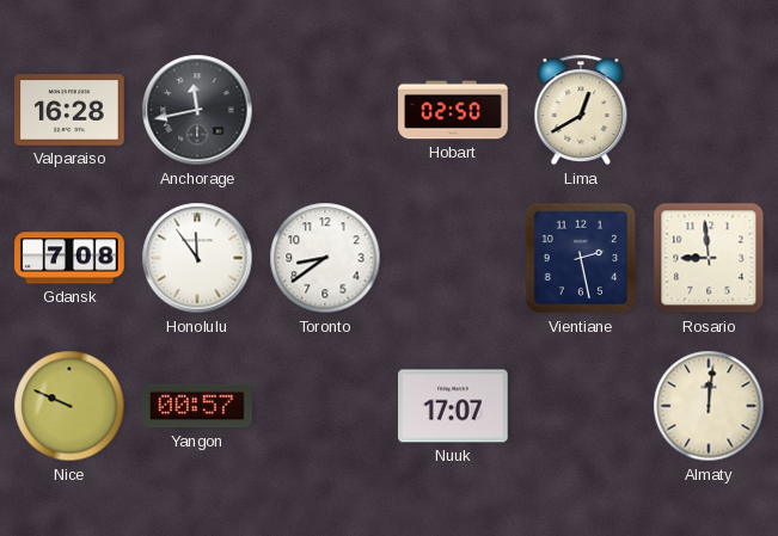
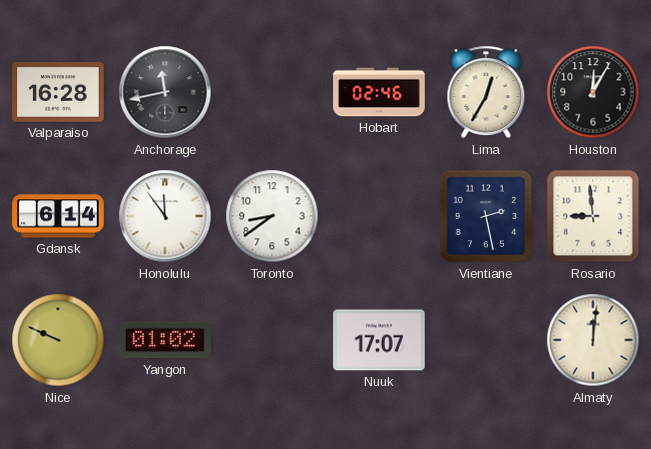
Hobart: 02:50 -> 02:46 (379, 92)
Lima: 12:40 -> 12:35 (486, 92)
Houston: none -> 12:05 (593, 92)
Gdansk: 7:08 -> 6:14 (58, 216)
Yangon: 00:57 -> 01:02 (165, 340)
